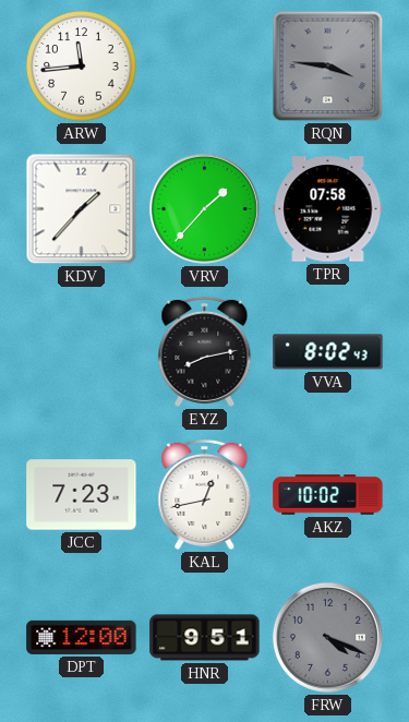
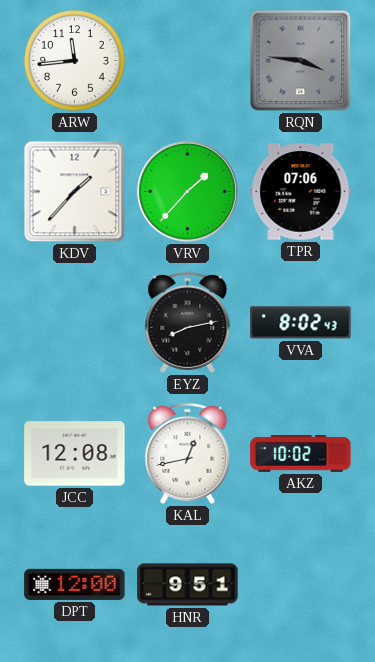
TPR: 07:58 -> 07:06 (301, 192)
JCC: 7:23 -> 12:08 (75, 454)
FRW: 4:19 -> none (327, 637)
